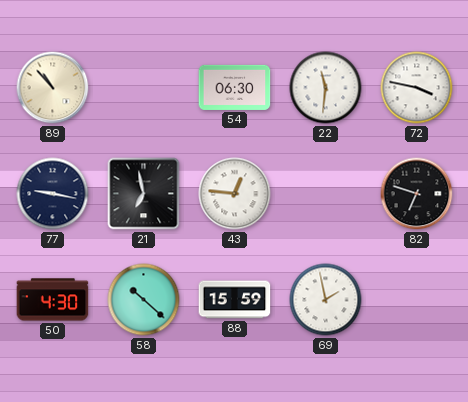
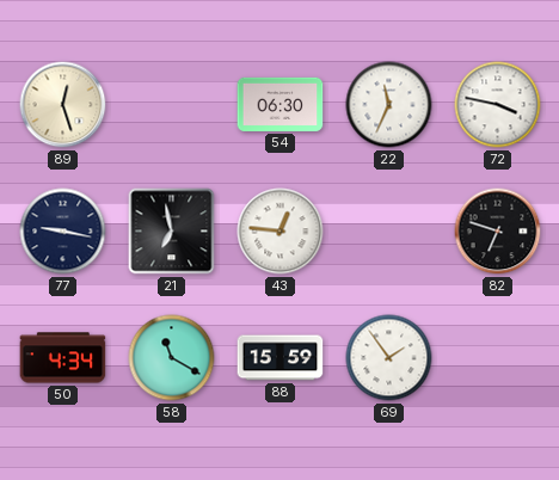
89: 10:53 -> 12:27 (63, 105)
22: 11:31 -> 11:34 (389, 105)
50: 4:30 -> 4:34 (63, 358)
58: 10:22 -> 11:20 (172, 358)
69: 1:58 -> 1:54 (389, 358)
